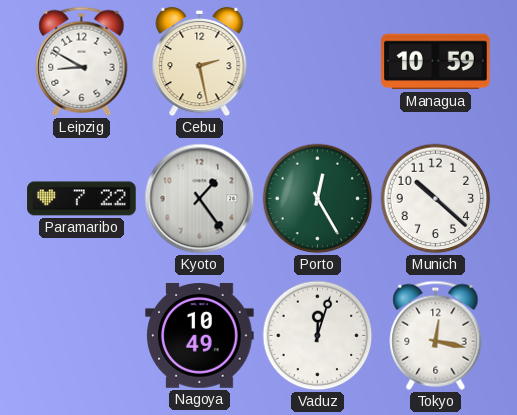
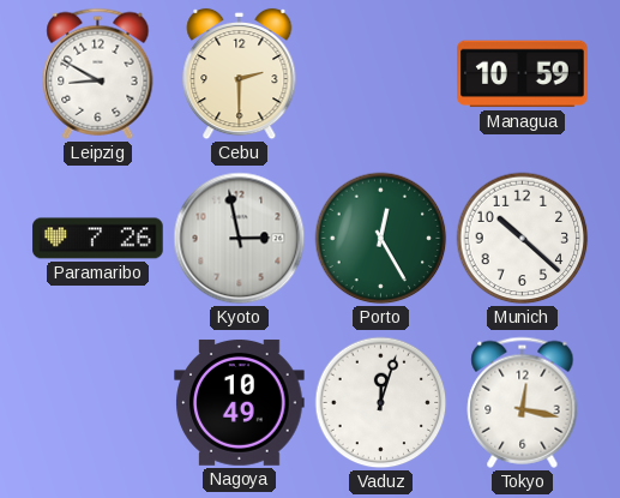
Cebu: 2:28 -> 2:30 (240, 74)
Paramaribo: 7:22 -> 7:26 (98, 239)
Kyoto: 1:24 -> 2:58 (240, 239)
